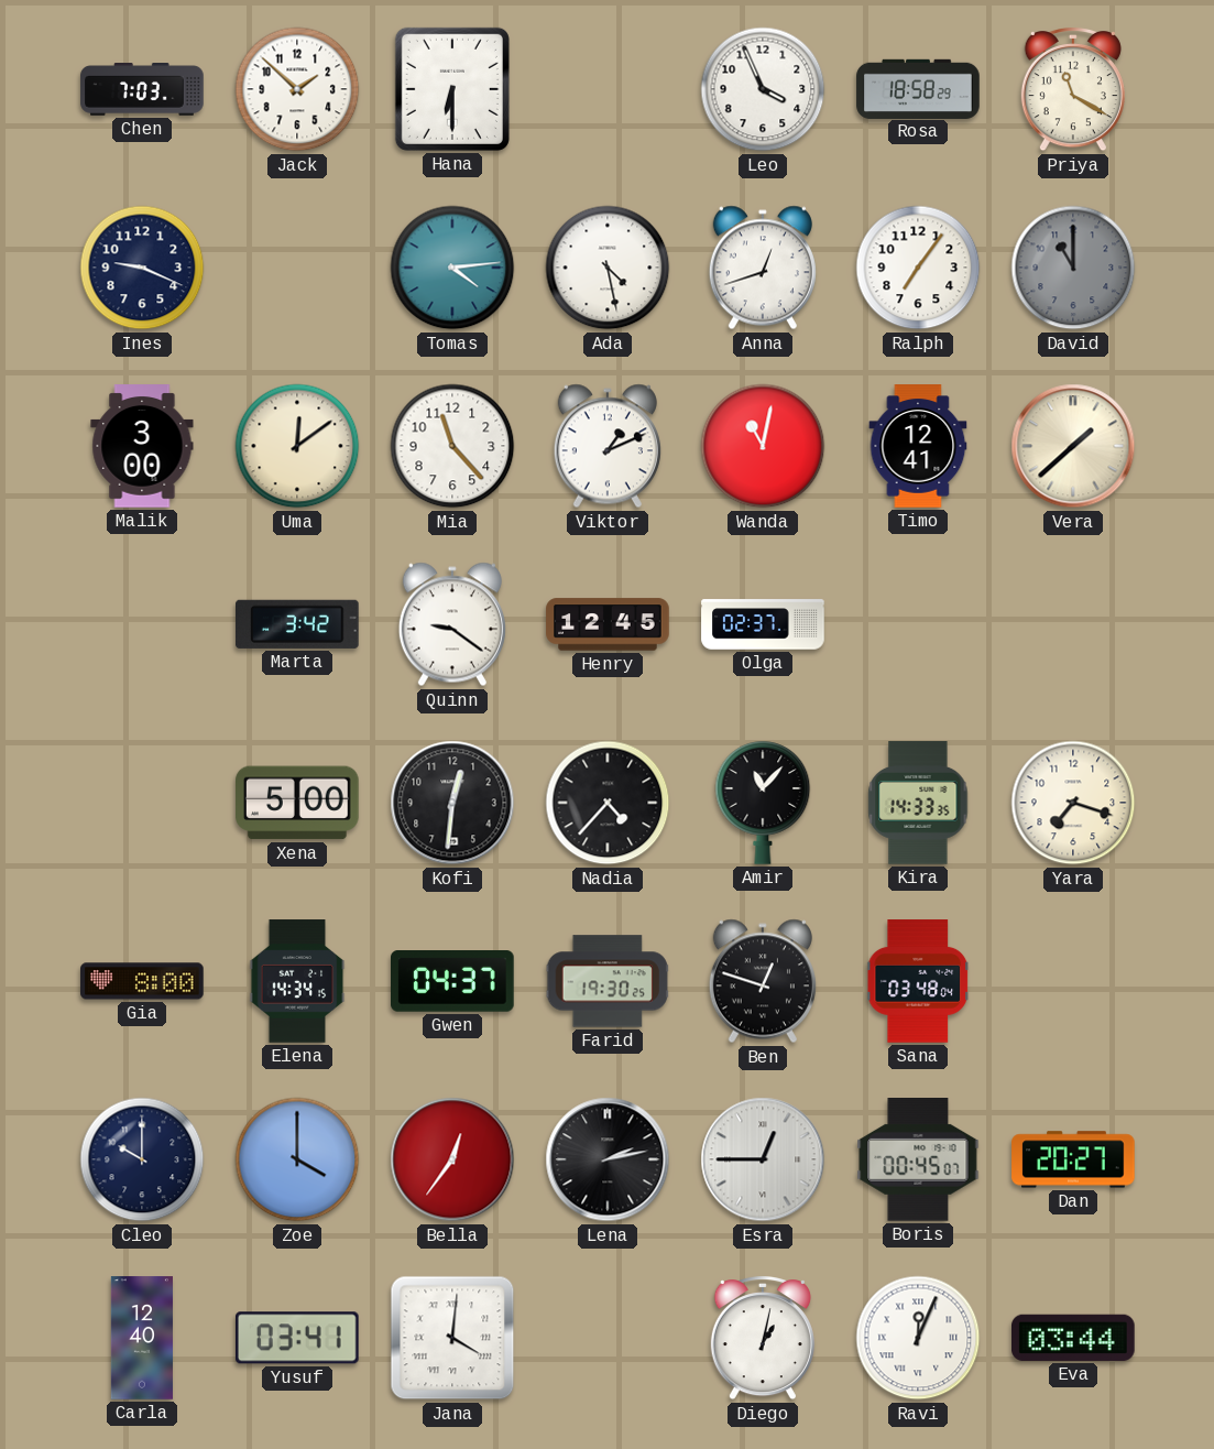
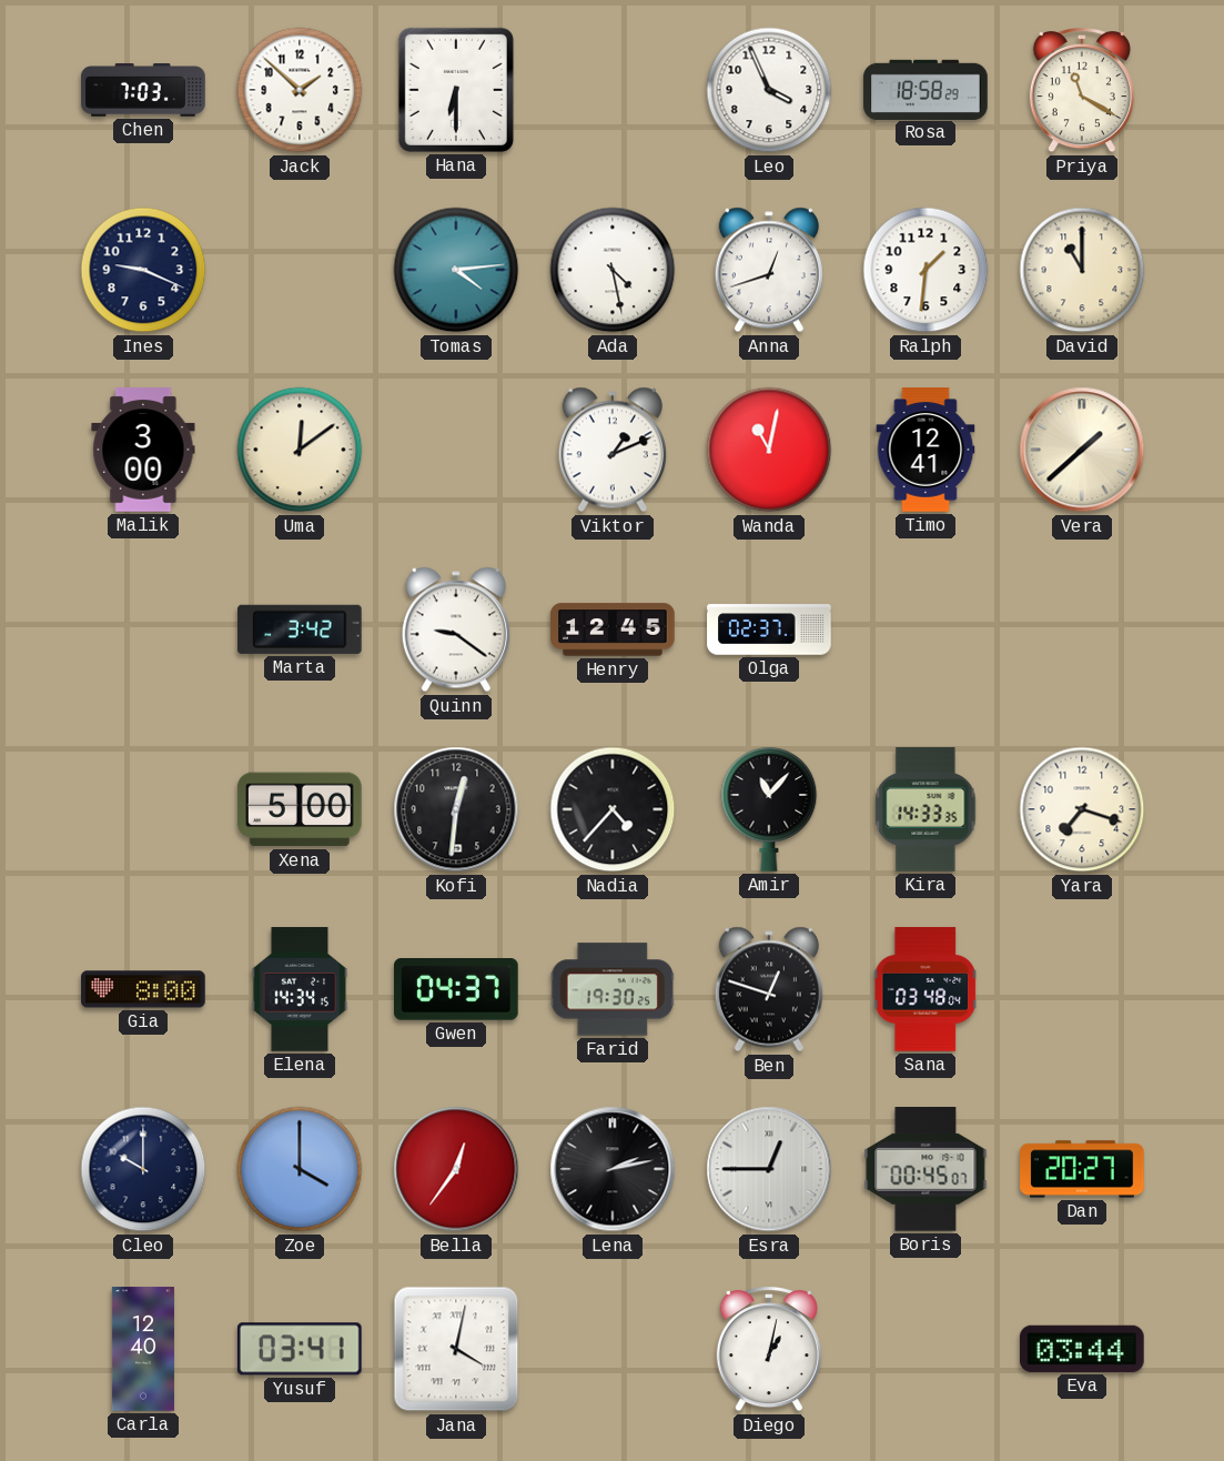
Ralph: 7:06 -> 1:31 (925, 270)
David dial: grey -> cream (1082, 270)
Mia: 11:23 -> none (452, 446)
Jana: 4:01 -> 4:02 (456, 1349)
Ravi: 12:04 -> none (918, 1338)
